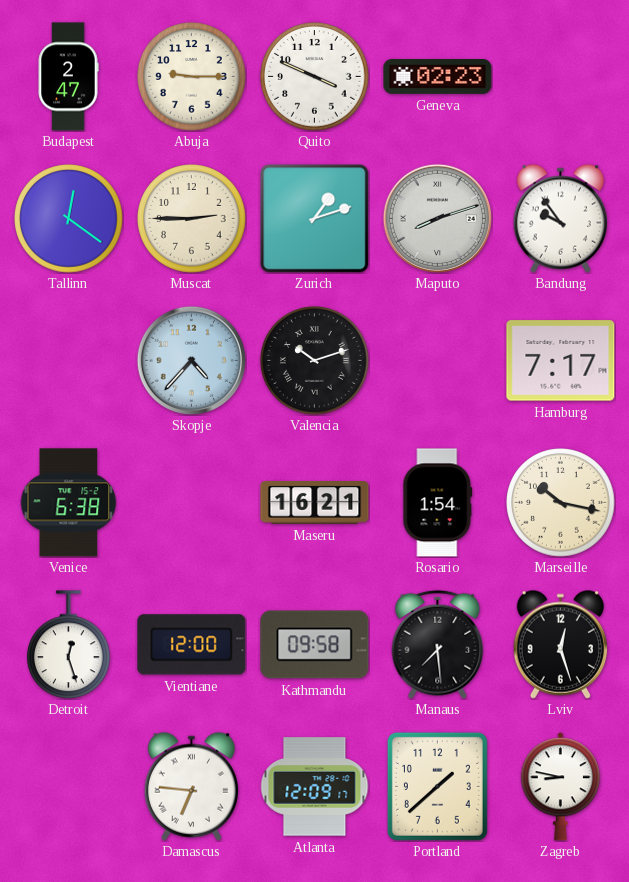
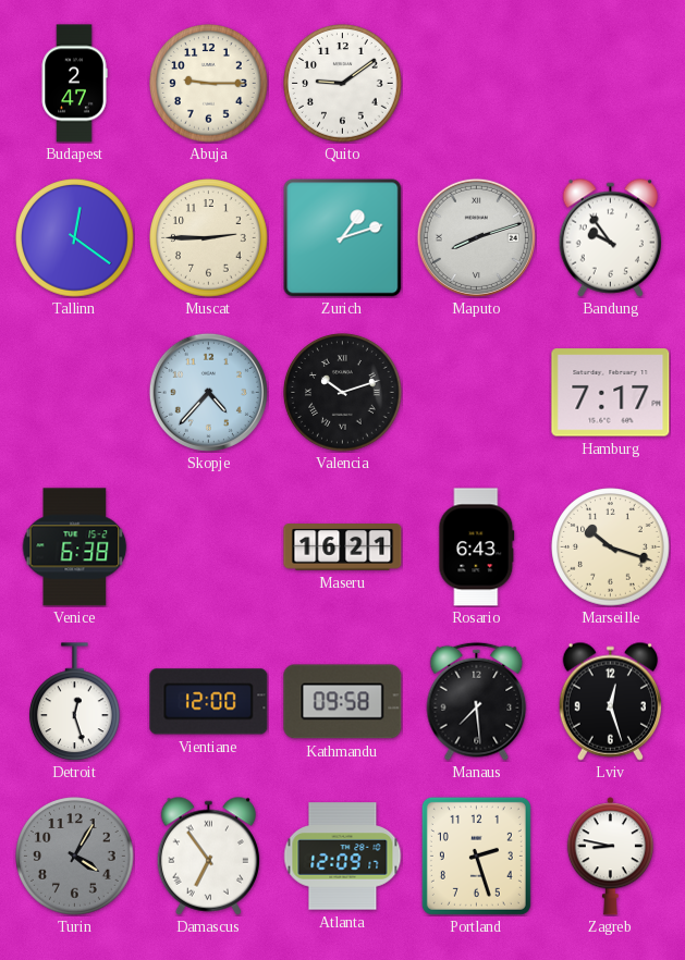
Quito: 3:49 -> 9:09 (343, 84)
Geneva: 02:23 -> none (438, 77)
Rosario: 1:54 -> 6:43 (477, 547)
Marseille: 10:17 -> 10:18 (611, 547)
Turin: none -> 4:05 (75, 857)
Damascus: 6:46 -> 6:54 (208, 856)
Portland: 1:38 -> 2:27 (476, 856)
